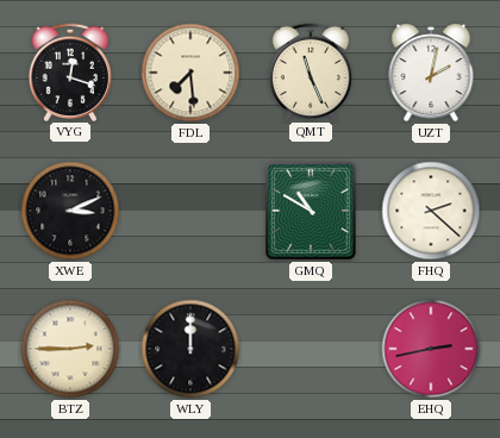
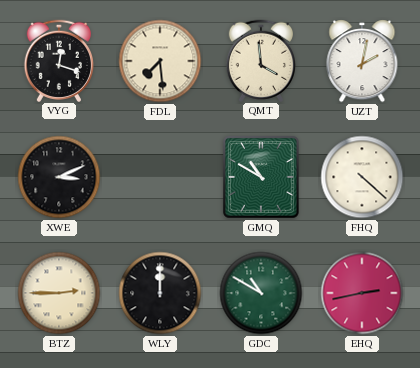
QMT: 11:26 -> 3:59 (260, 60)
FHQ: 2:22 -> 4:22 (362, 177)
GDC: none -> 10:50 (261, 293)
